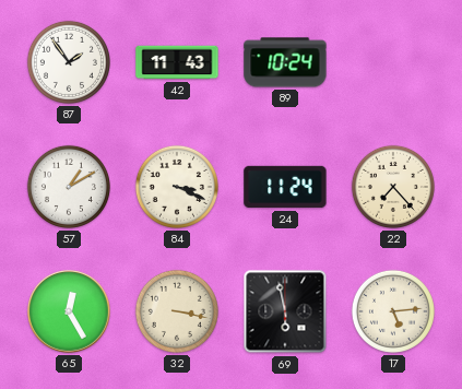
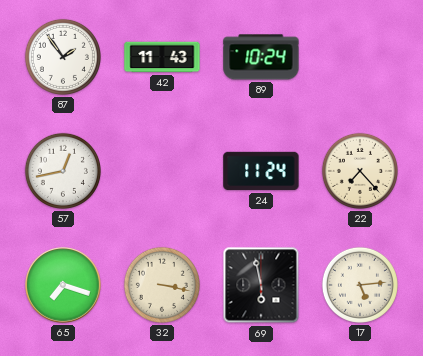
57: 1:10 -> 12:43 (63, 171)
84: 3:19 -> none (177, 187)
65: 12:25 -> 7:18 (63, 285)
